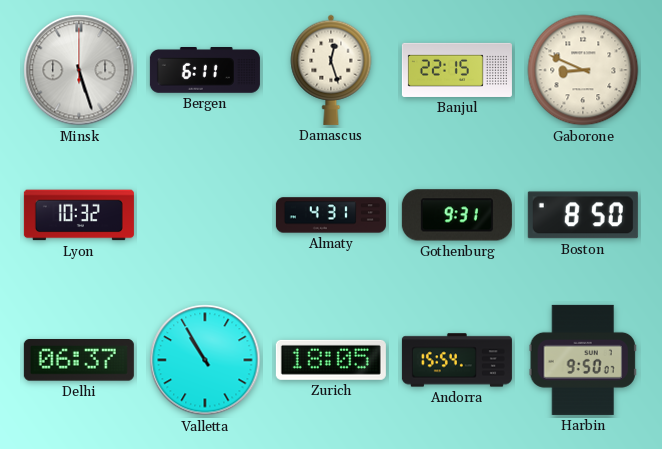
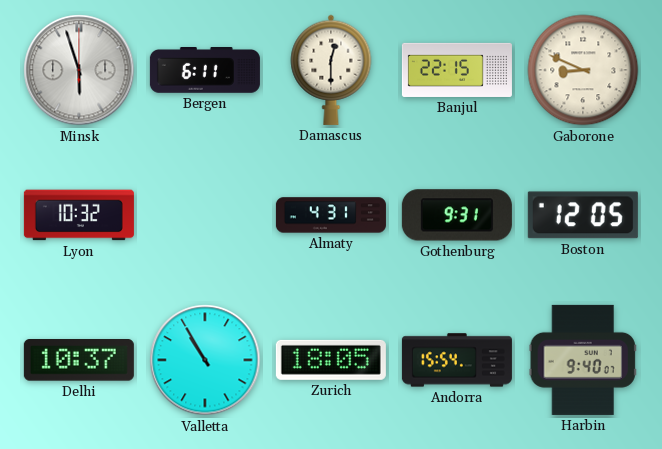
Minsk: 5:27 -> 5:57 (79, 70)
Damascus: 12:27 -> 12:30 (331, 70)
Boston: 8:50 -> 12:05 (583, 215)
Delhi: 06:37 -> 10:37 (79, 360)
Harbin: 9:50 -> 9:40 (583, 360)
